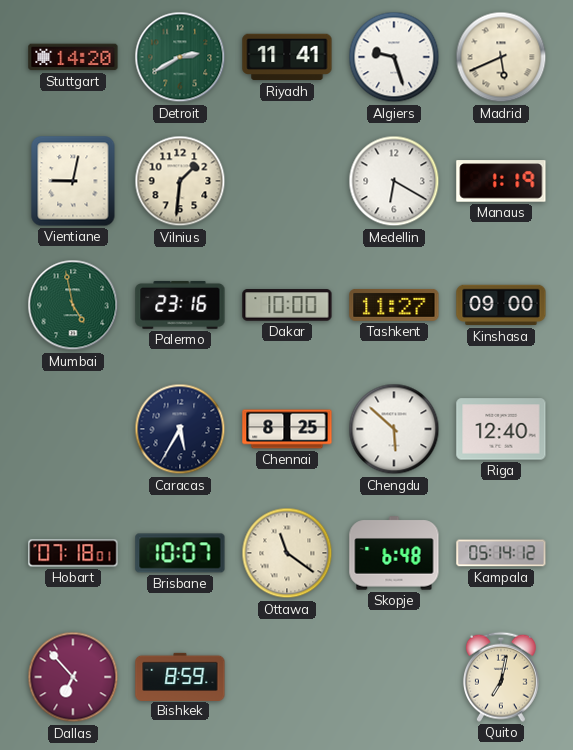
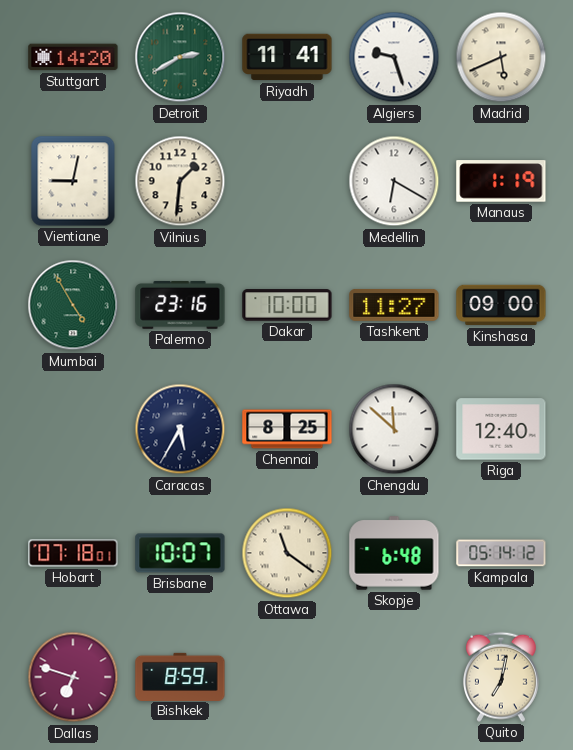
Mumbai: 4:58 -> 4:55 (73, 305)
Chengdu: 5:52 -> 11:52 (394, 429)
Dallas: 6:53 -> 6:48 (73, 677)
